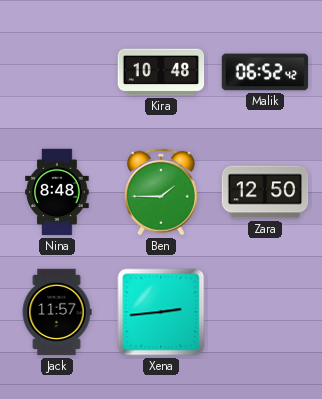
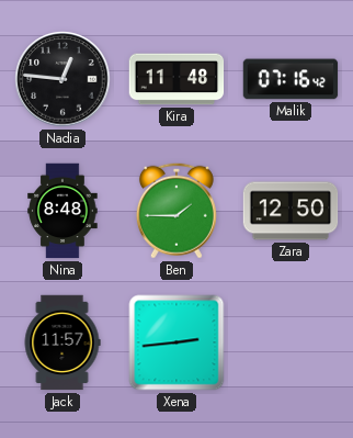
Nadia: none -> 12:46 (62, 79)
Kira: 10:48 -> 11:48 (176, 79)
Malik: 06:52 -> 07:16 (291, 79)
